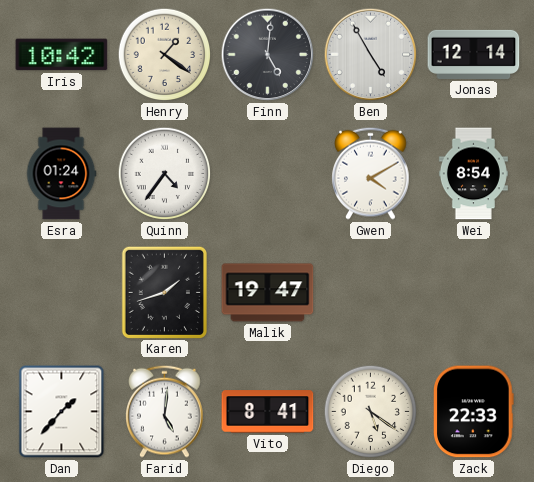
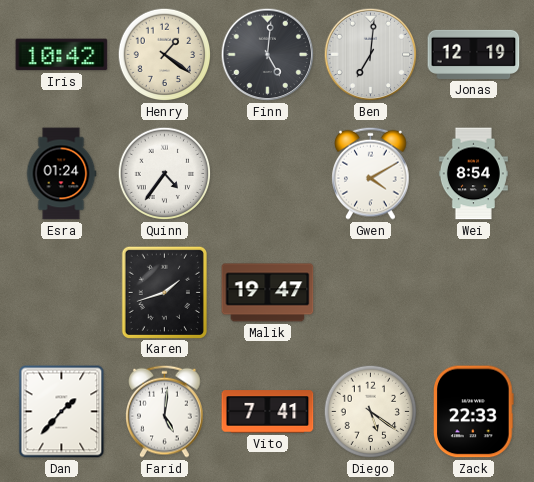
Ben: 4:55 -> 7:01 (371, 55)
Jonas: 12:14 -> 12:19 (474, 54)
Vito: 8:41 -> 7:41 (268, 412)
